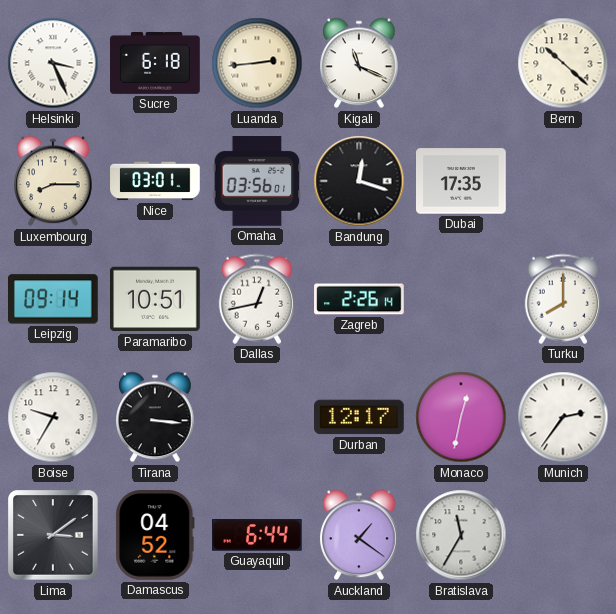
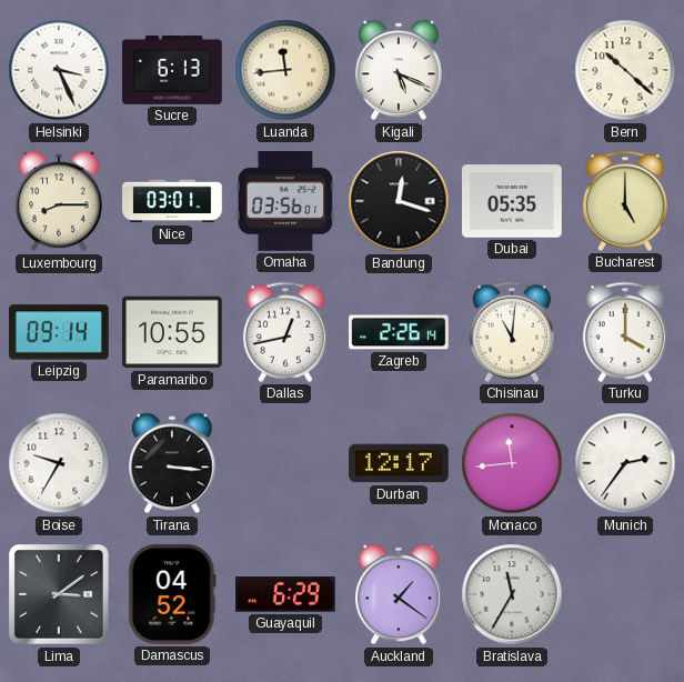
Sucre: 6:18 -> 6:13 (172, 70)
Luanda: 2:44 -> 11:44 (285, 70)
Kigali: 11:19 -> 5:19 (399, 70)
Dubai: 17:35 -> 05:35 (512, 201)
Bucharest: none -> 5:00 (624, 201)
Paramaribo: 10:51 -> 10:55 (173, 332)
Chisinau: none -> 11:01 (511, 332)
Turku: 8:00 -> 4:00 (624, 332)
Monaco: 12:32 -> 11:44 (512, 463)
Guayaquil: 6:44 -> 6:29 (286, 595)
